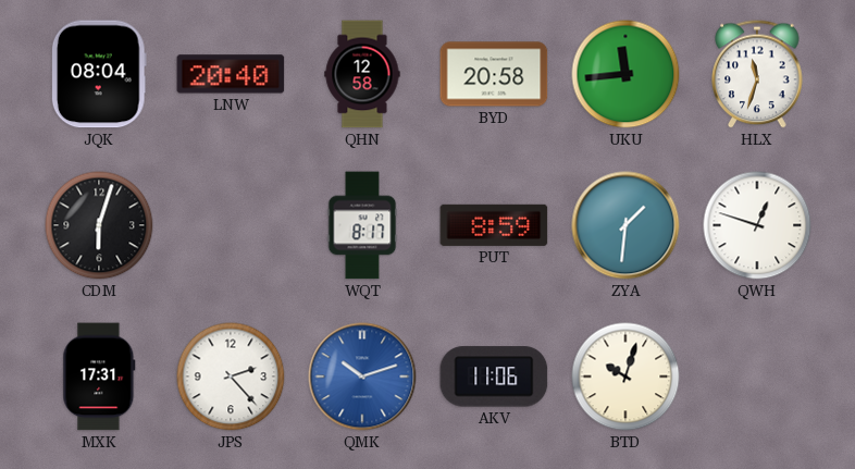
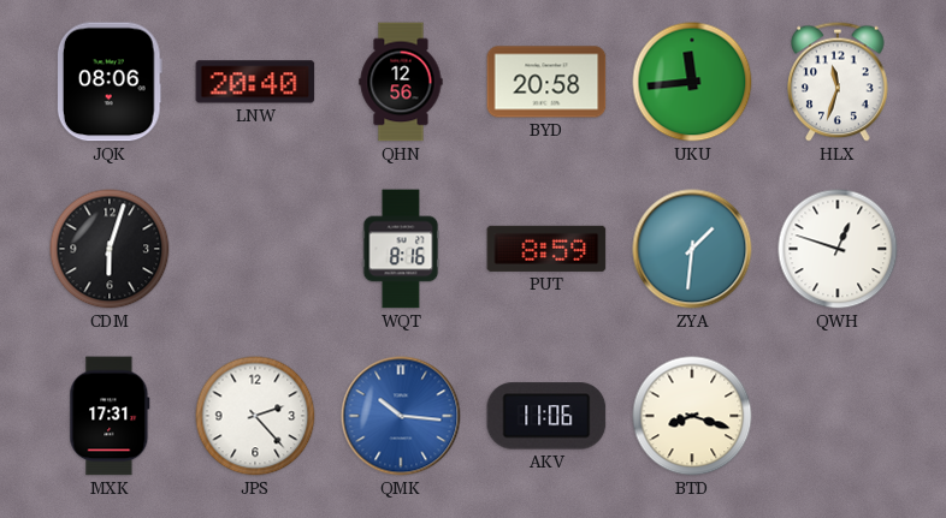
JQK: 08:04 -> 08:06 (110, 82)
QHN: 12:58 -> 12:56 (401, 82)
WQT: 8:17 -> 8:16 (401, 249)
QMK: 10:12 -> 10:16 (401, 416)
BTD: 10:03 -> 8:18 (692, 416)
